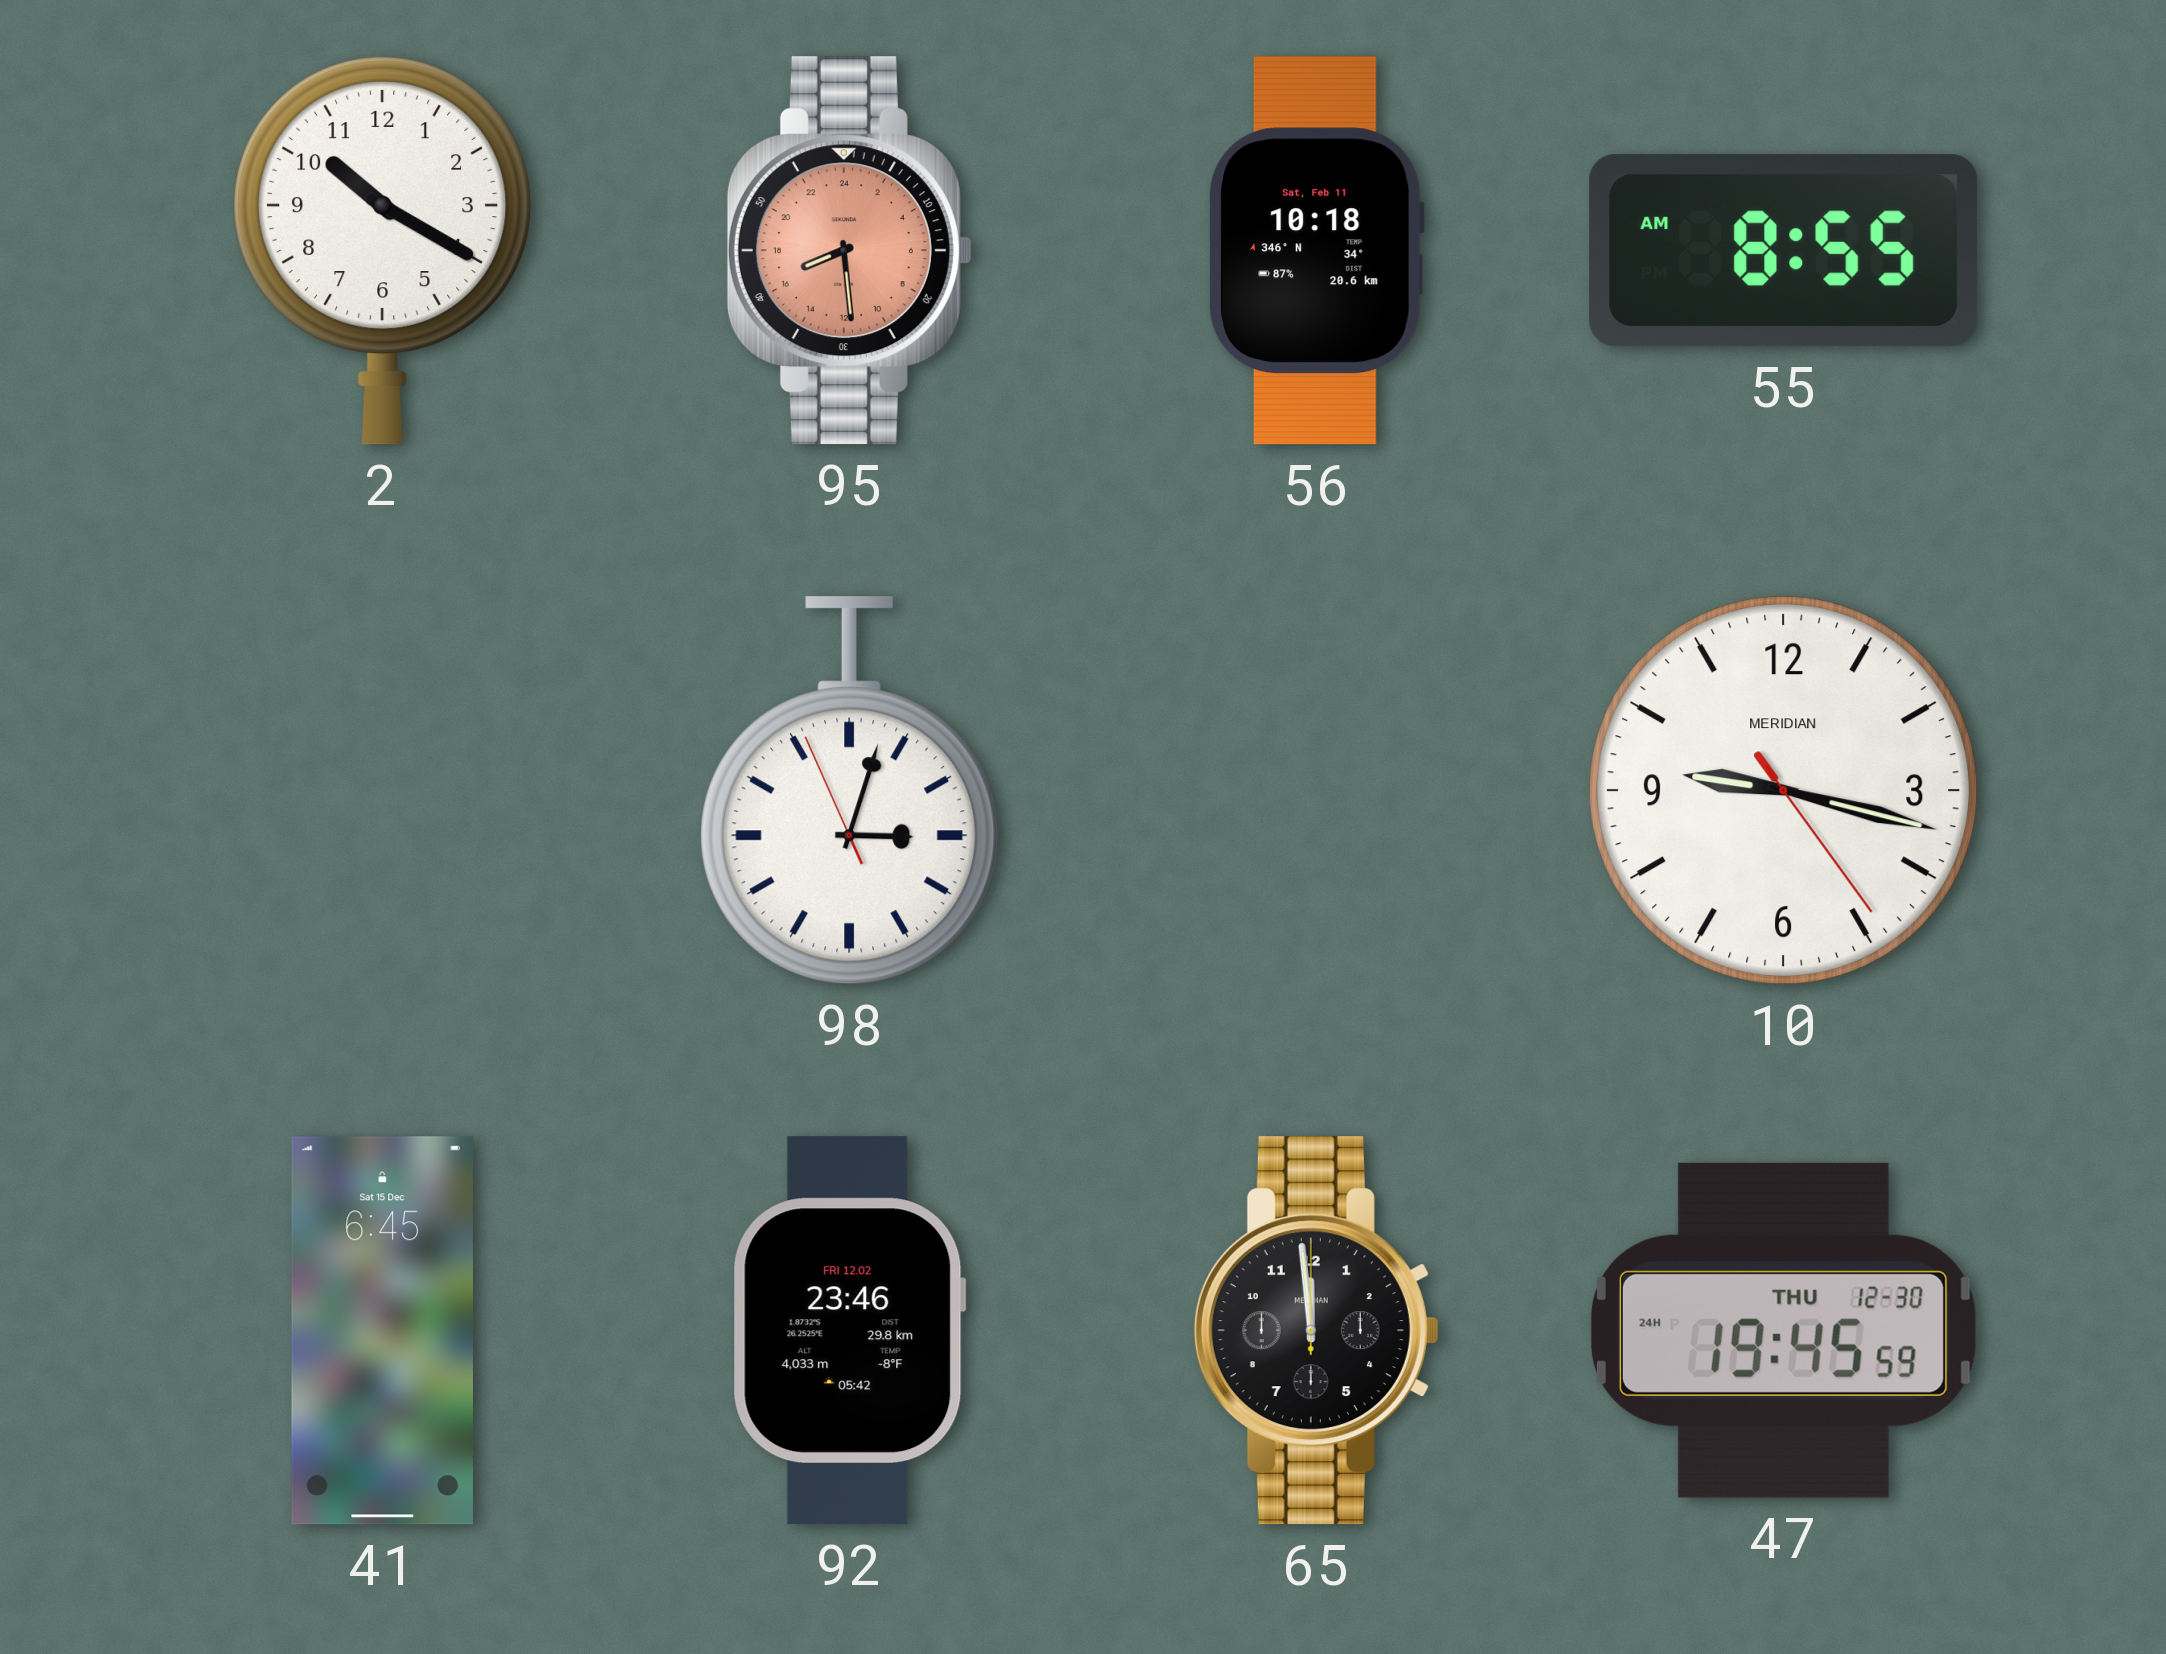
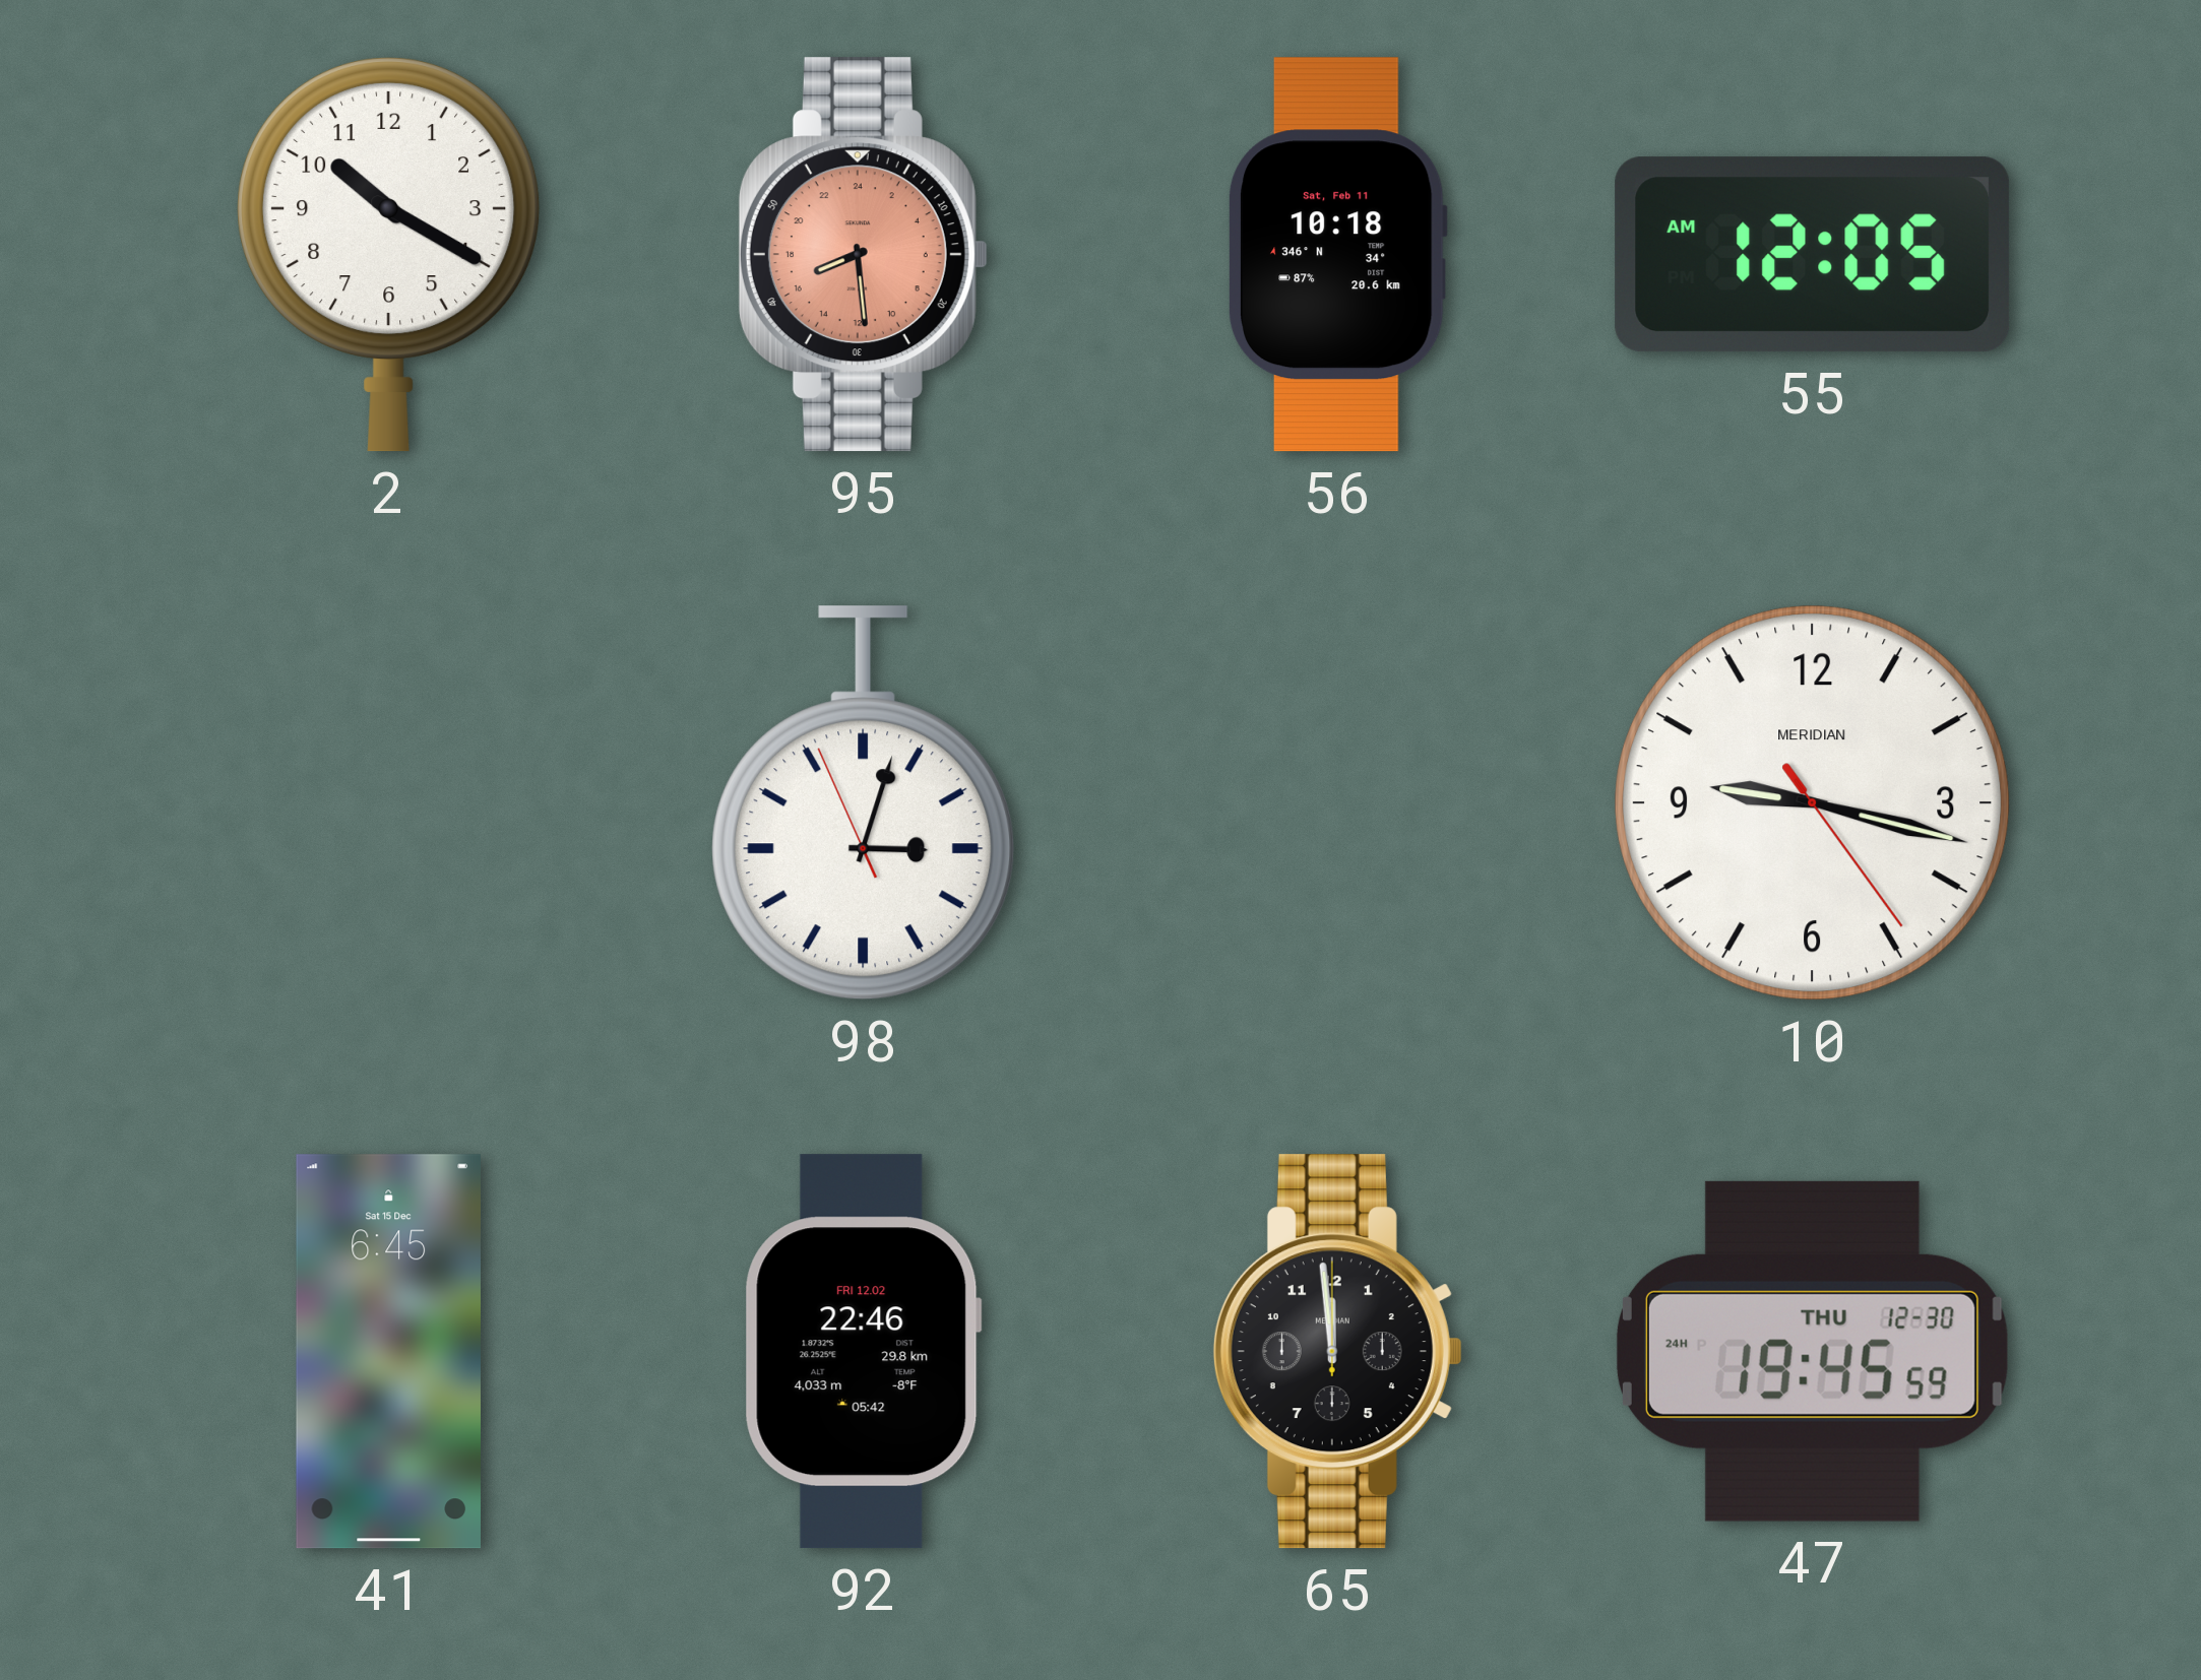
55: 8:55 -> 12:05 (1813, 255)
92: 23:46 -> 22:46 (863, 1352)
